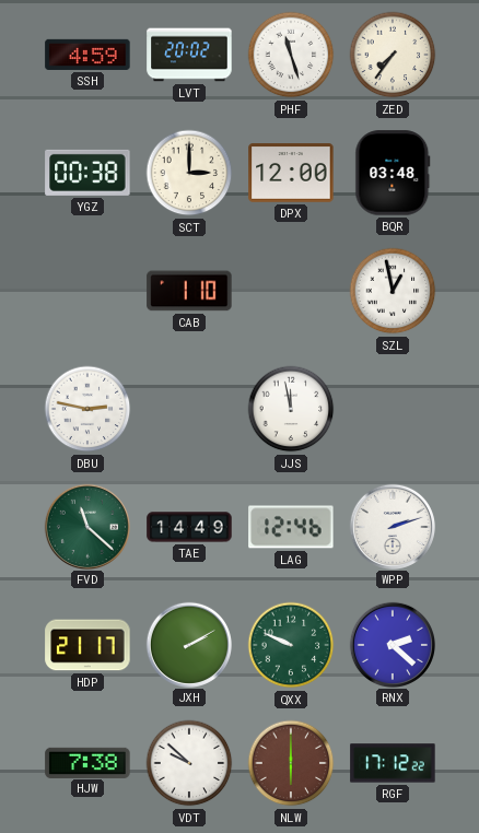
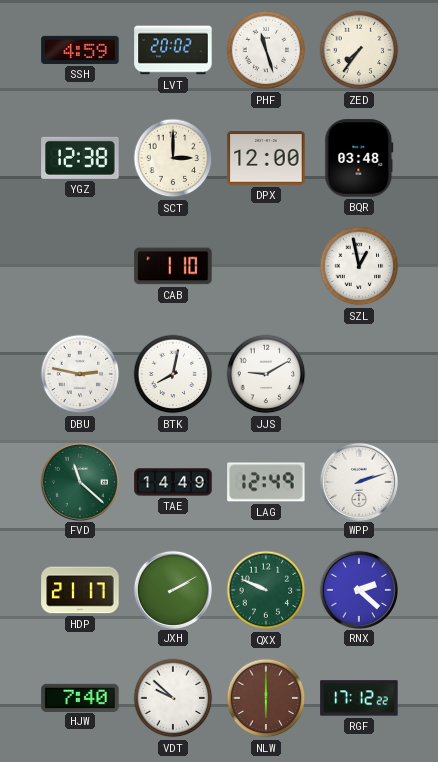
YGZ: 00:38 -> 12:38 (80, 158)
BTK: none -> 8:02 (173, 374)
JJS: 11:58 -> 9:10 (266, 374)
LAG: 12:46 -> 12:49 (266, 482)
HJW: 7:38 -> 7:40 (80, 697)
